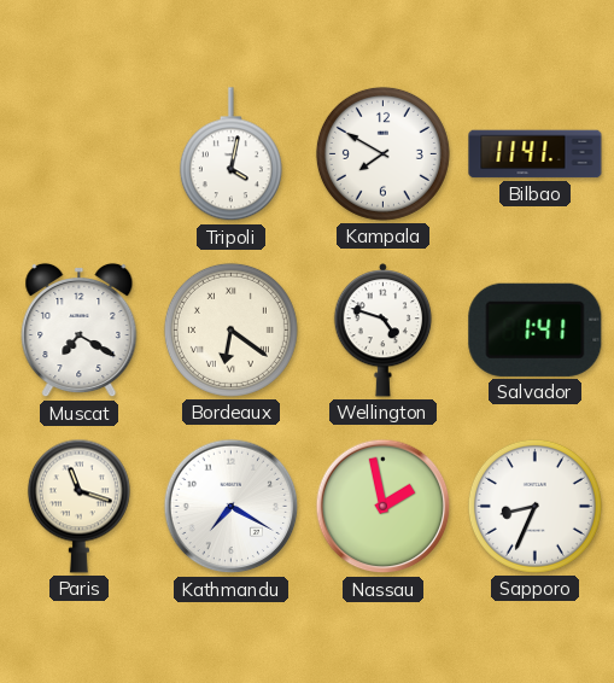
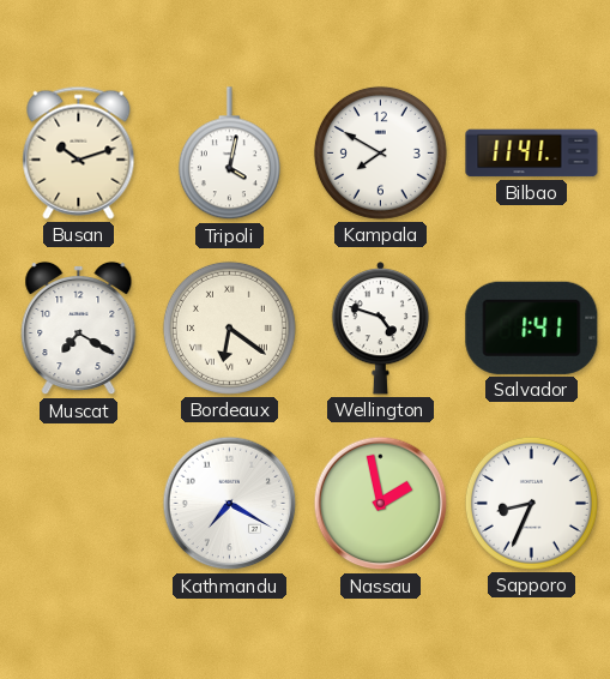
Busan: none -> 10:12 (79, 152)
Paris: 11:18 -> none (78, 506)
